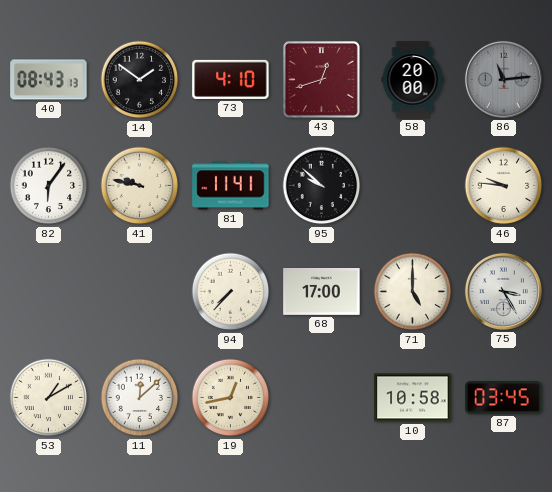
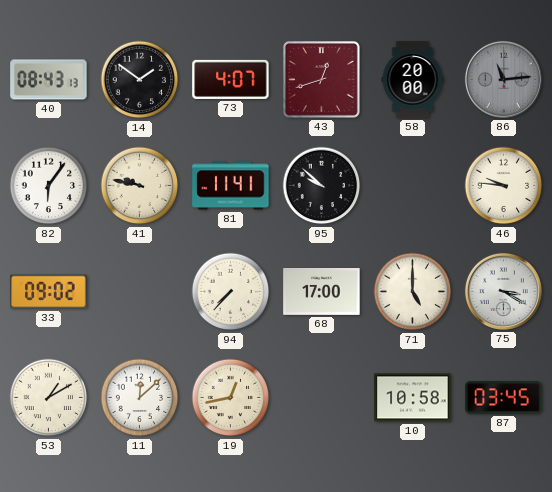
73: 4:10 -> 4:07 (231, 79)
33: none -> 09:02 (49, 292)
75: 3:25 -> 3:20 (503, 291)
